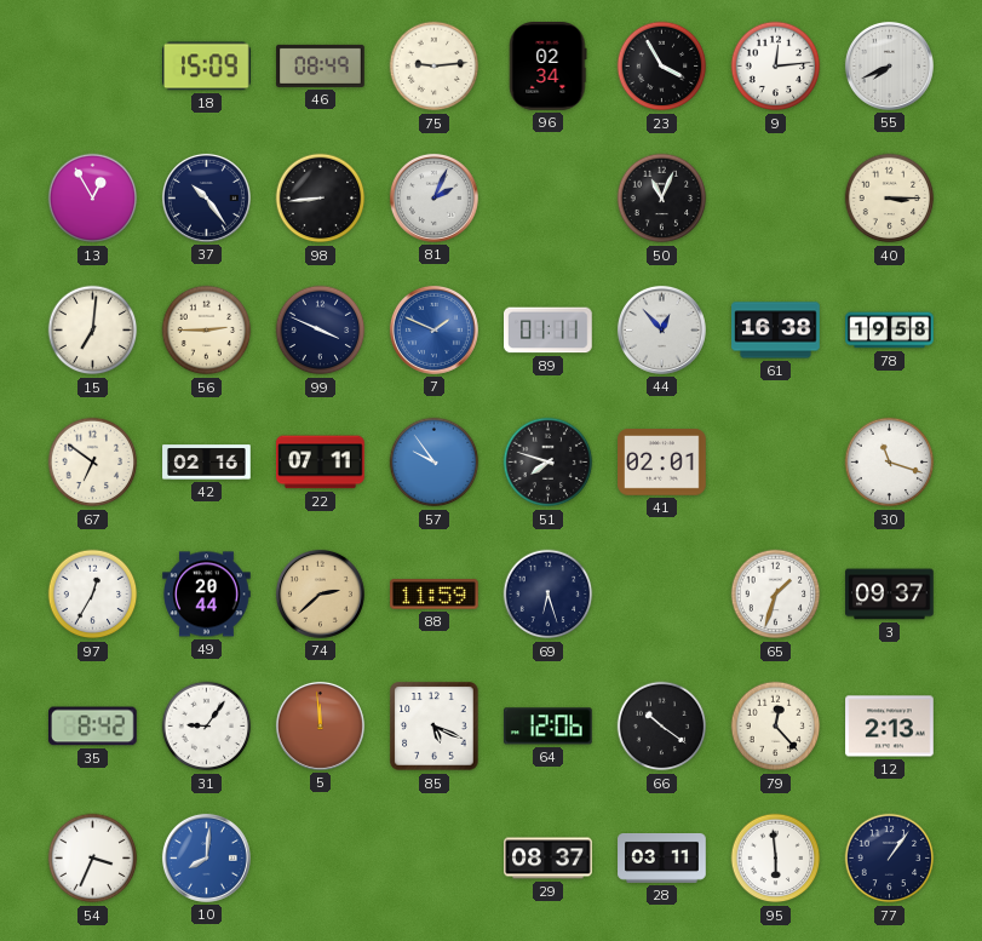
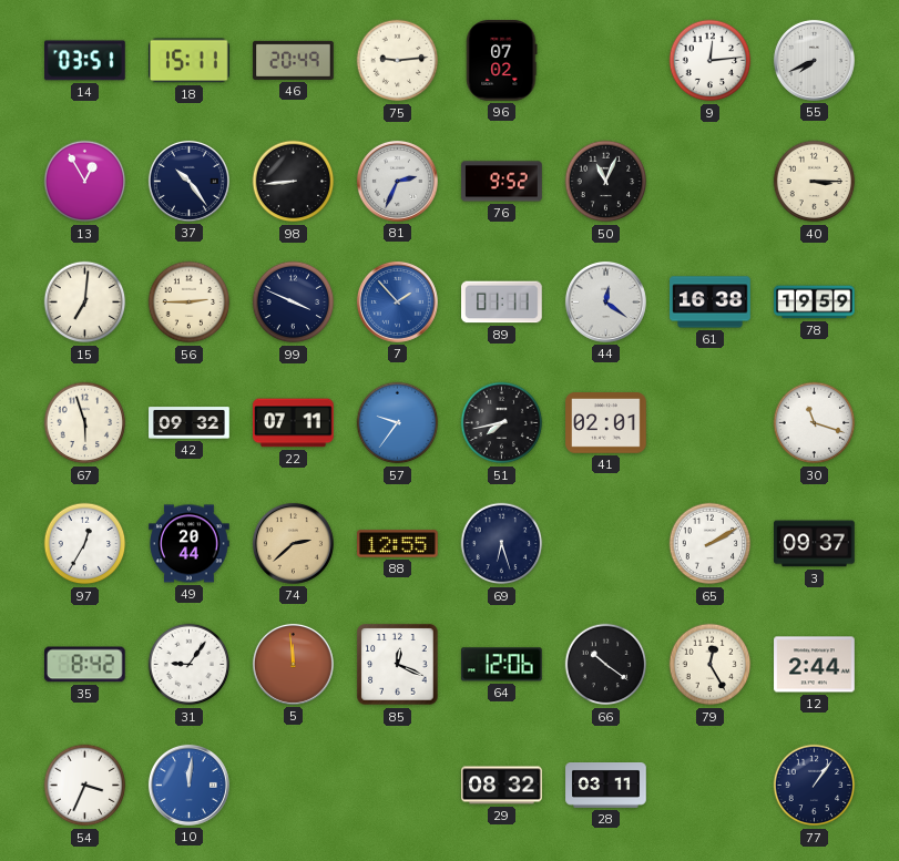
14: none -> 03:51 (85, 61)
18: 15:09 -> 15:11 (190, 61)
46: 08:49 -> 20:49 (294, 60)
96: 02:34 -> 07:02 (502, 61)
23: 3:55 -> none (662, 67)
81: 2:04 -> 2:34 (397, 181)
76: none -> 9:52 (502, 182)
7: 1:49 -> 1:53 (397, 301)
44: 12:53 -> 12:21 (605, 301)
78: 19:58 -> 19:59 (815, 303)
67: 6:51 -> 5:57 (85, 423)
42: 02:16 -> 09:32 (190, 423)
57: 9:54 -> 9:36 (398, 423)
51: 7:48 -> 7:43 (502, 423)
88: 11:59 -> 12:55 (398, 544)
65: 1:33 -> 2:10 (711, 544)
85: 5:19 -> 12:19 (398, 665)
79: 12:23 -> 12:25 (711, 665)
12: 2:13 -> 2:44 (815, 665)
10: 8:01 -> 12:01 (188, 785)
29: 08:37 -> 08:32 (502, 786)
95: 5:59 -> none (776, 859)
